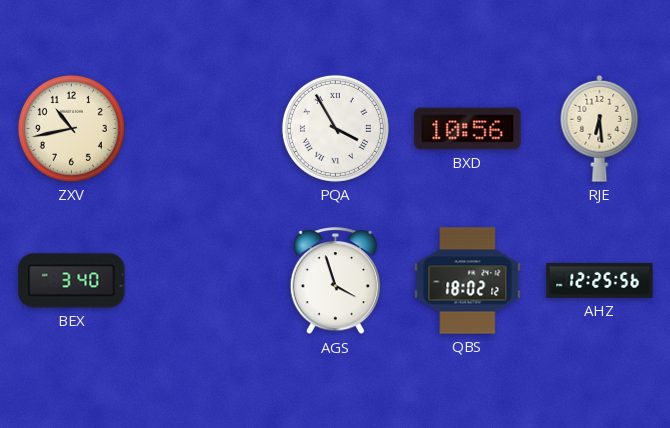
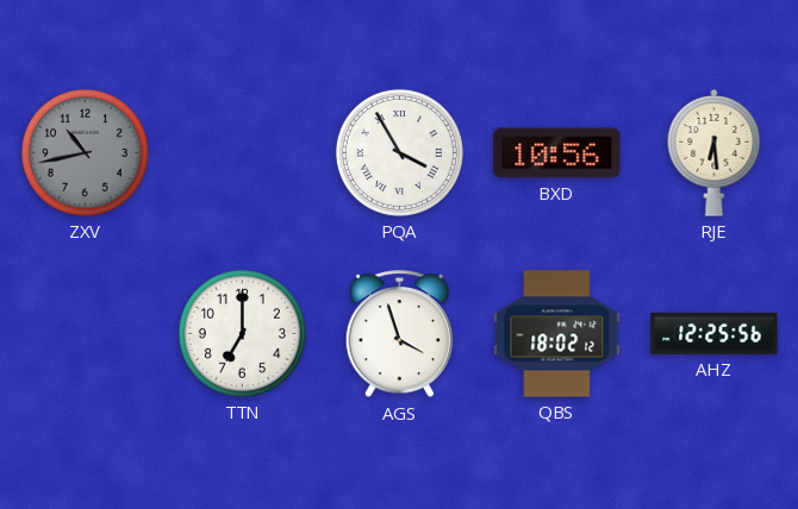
ZXV dial: cream -> grey (85, 152)
BEX: 3:40 -> none (72, 281)
TTN: none -> 7:00 (242, 333)
